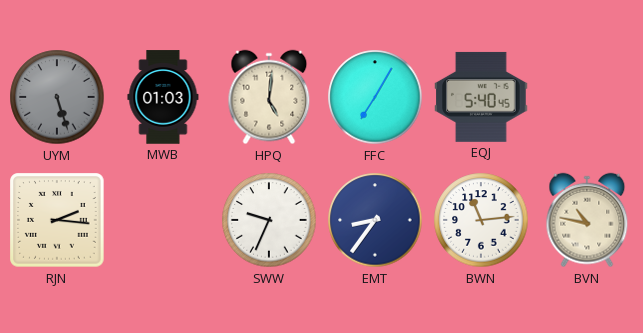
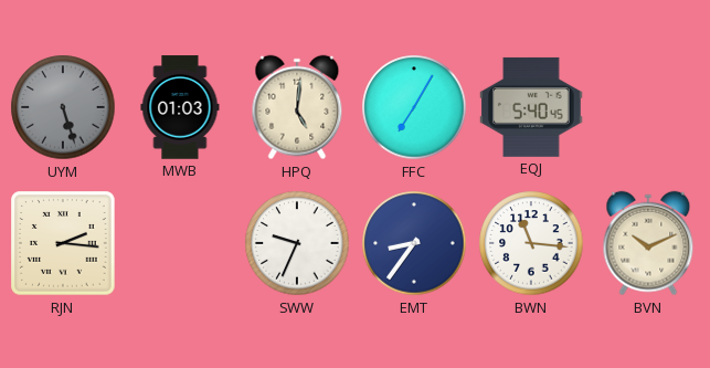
BWN: 11:14 -> 11:16 (531, 243)
BVN: 10:47 -> 10:11 (648, 243)
